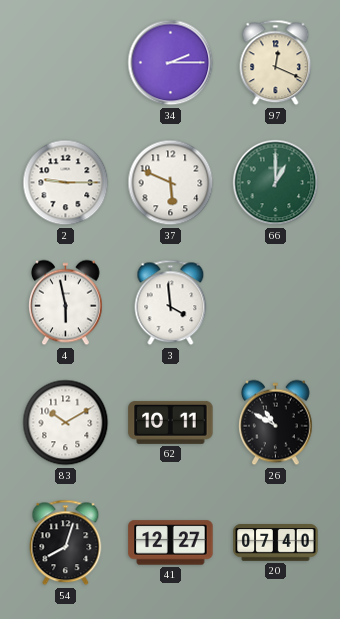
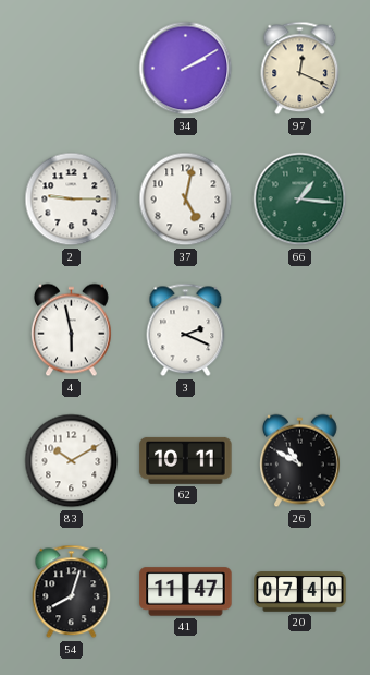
34: 2:15 -> 2:10 (186, 69)
37: 5:49 -> 5:02 (186, 200)
66: 1:00 -> 1:16 (300, 200)
3: 3:59 -> 2:19 (186, 330)
41: 12:27 -> 11:47 (186, 592)
